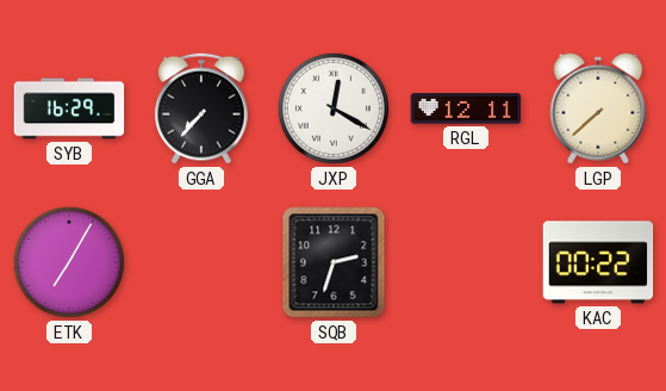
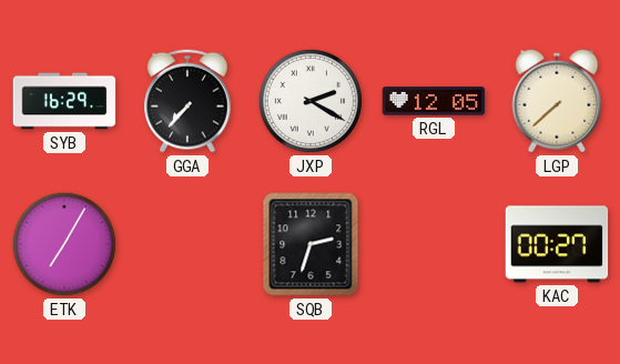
JXP: 12:20 -> 2:20 (311, 101)
RGL: 12:11 -> 12:05 (434, 101)
KAC: 00:22 -> 00:27 (557, 244)
